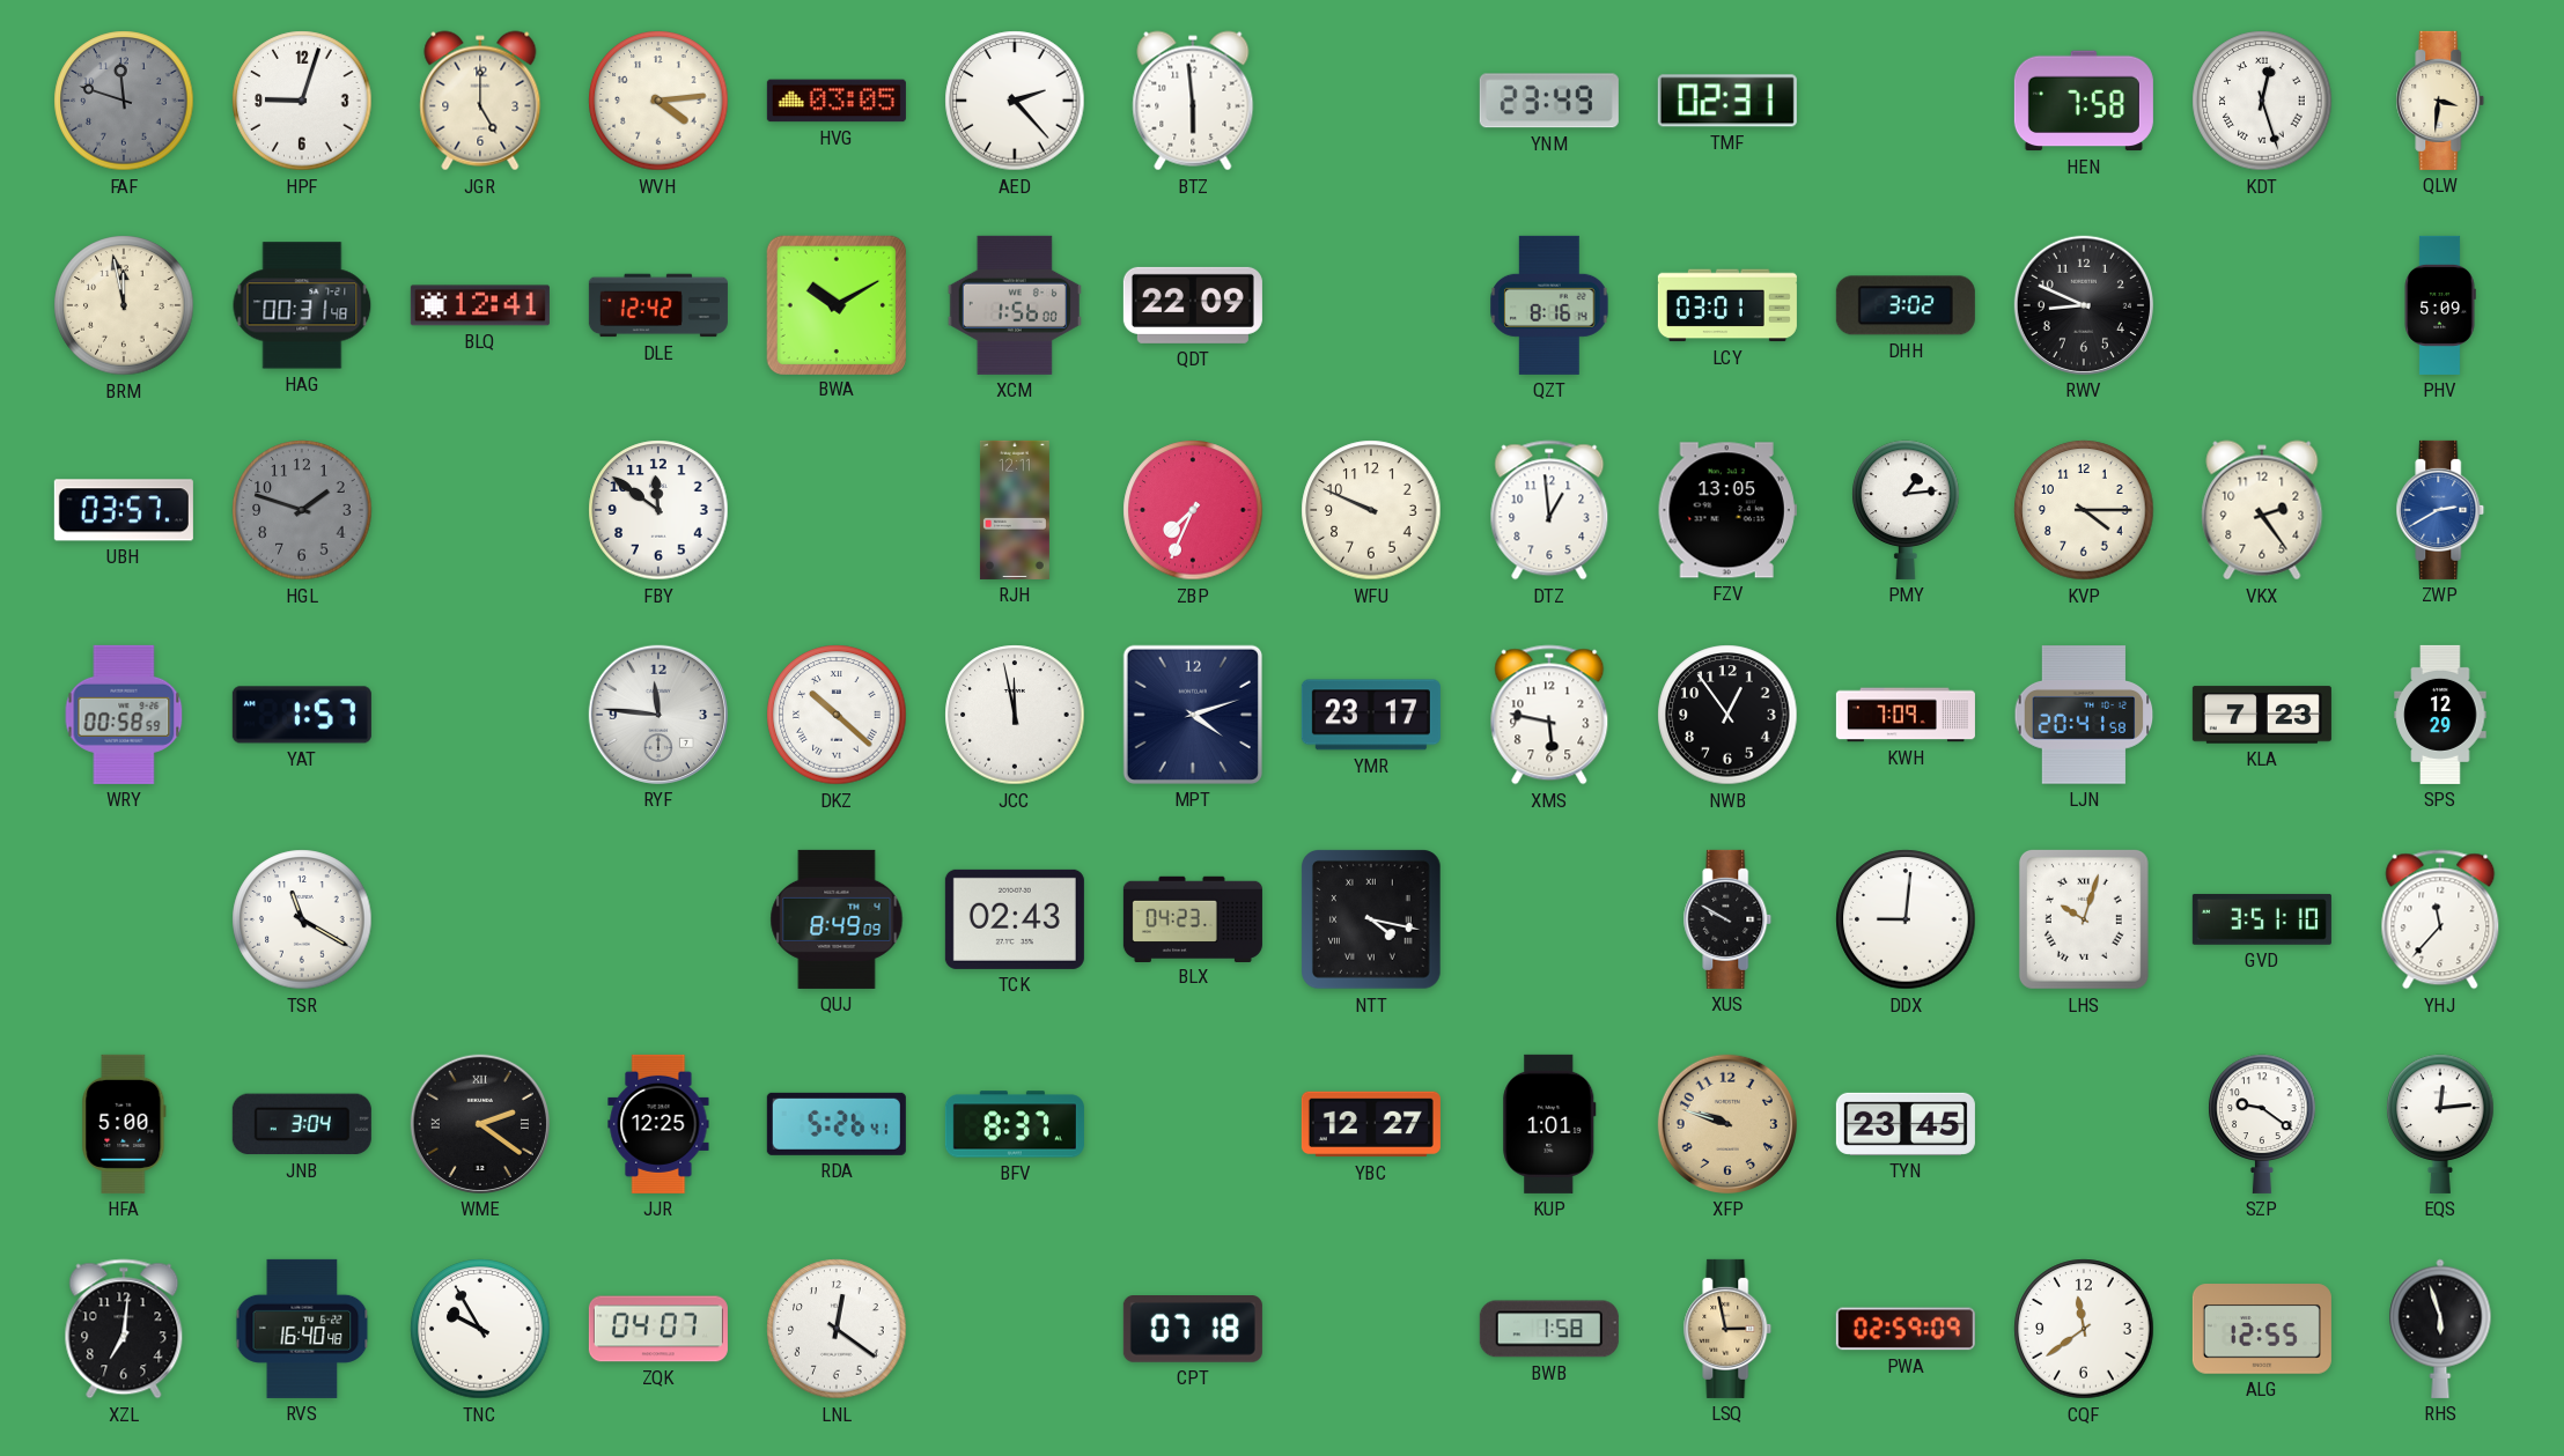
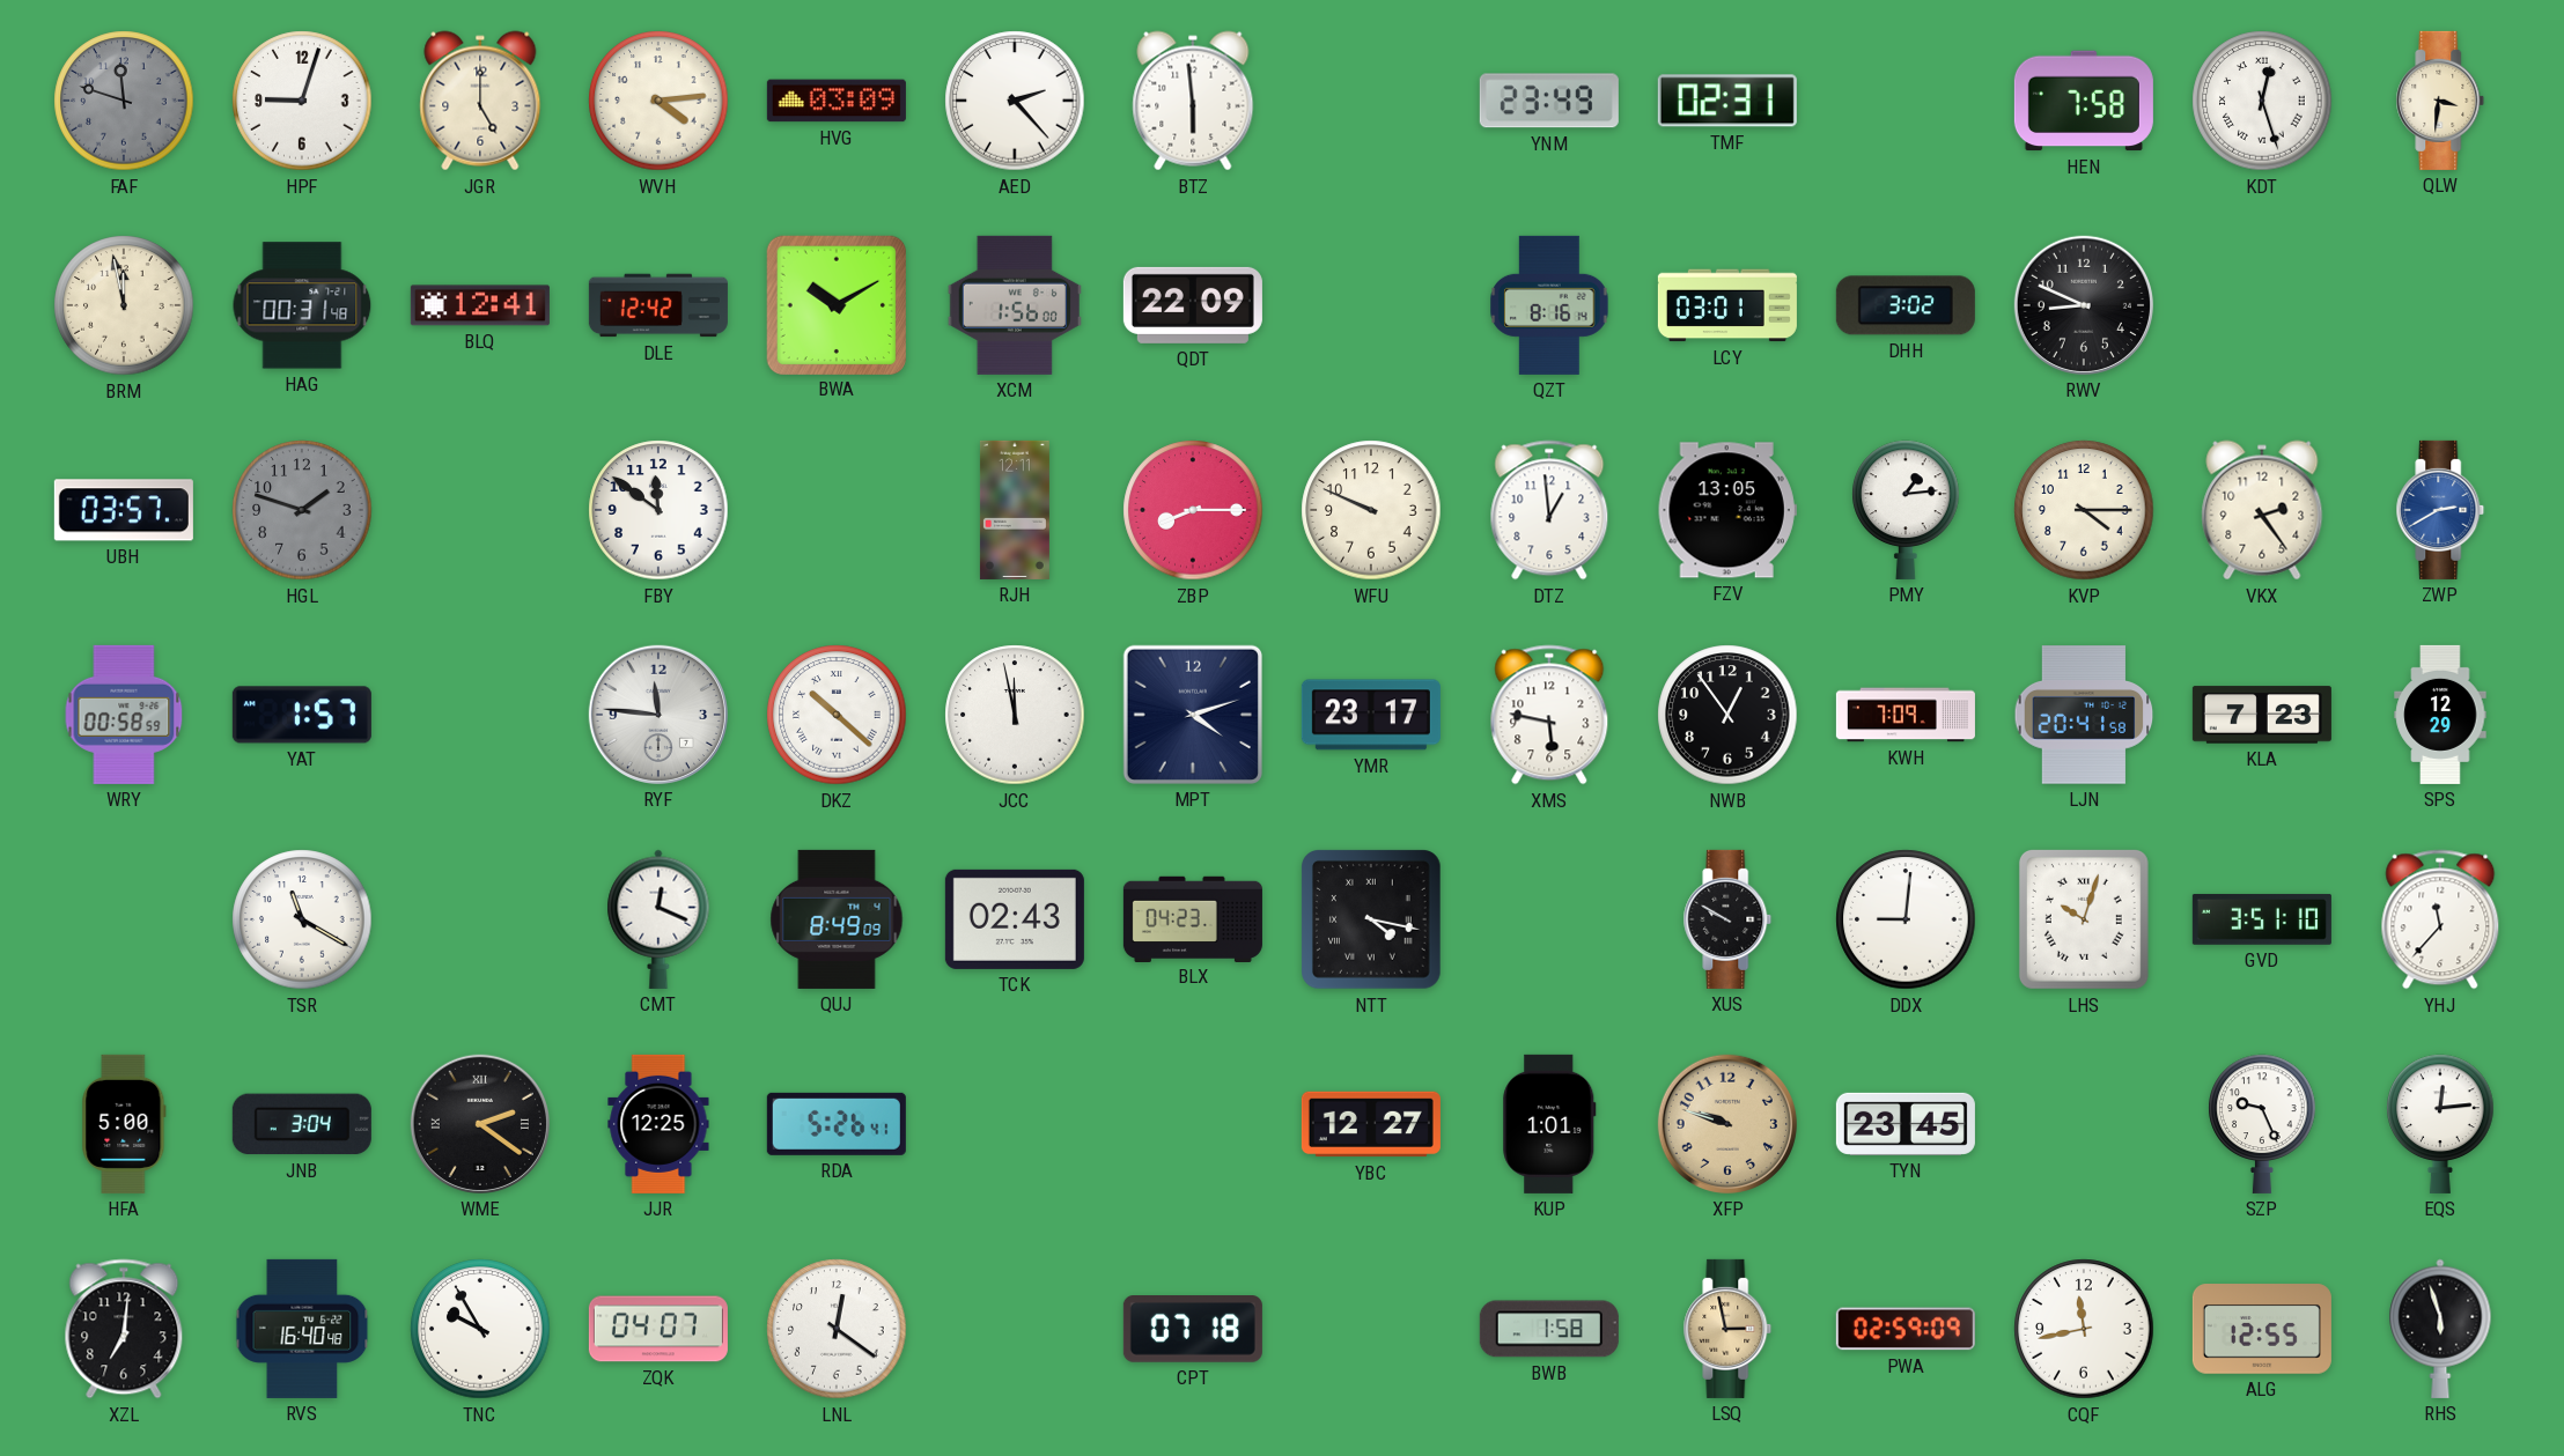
HVG: 03:05 -> 03:09 (837, 101)
PHV: 5:09 -> none (2440, 305)
ZBP: 7:34 -> 8:15 (1193, 510)
CMT: none -> 12:19 (658, 919)
BFV: 8:37 -> none (1015, 1124)
SZP: 9:21 -> 9:26 (2262, 1124)
CQF: 11:39 -> 11:43 (2084, 1329)
